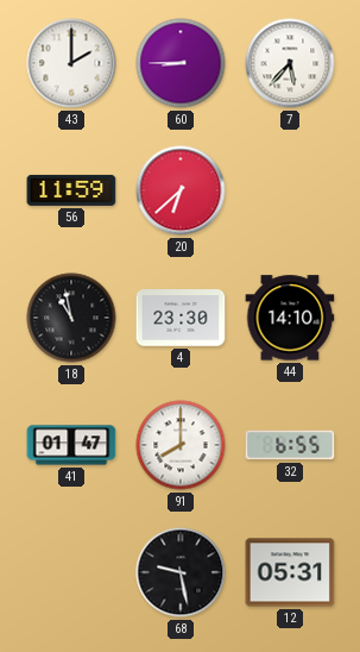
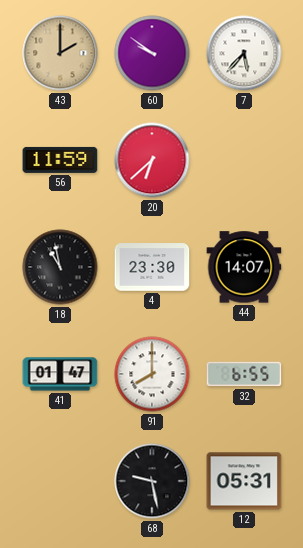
43 dial: white -> champagne (60, 53)
60: 8:45 -> 9:51 (152, 53)
44: 14:10 -> 14:07 (244, 267)
